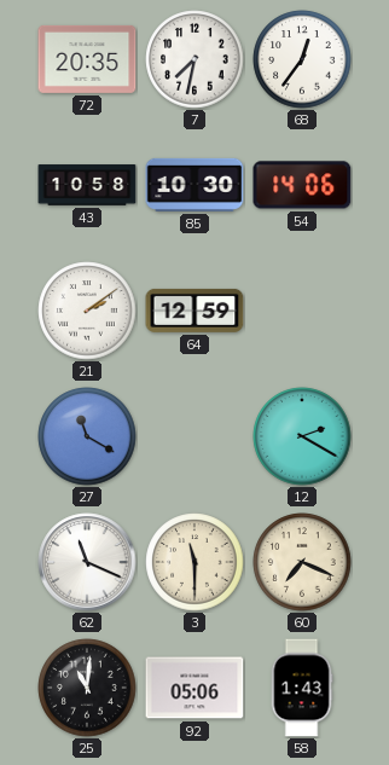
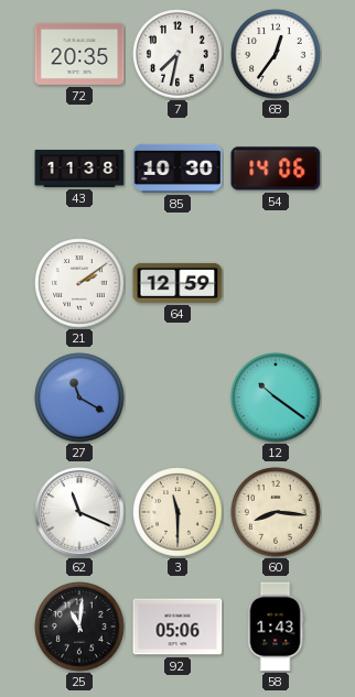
43: 10:58 -> 11:38 (79, 168)
12: 2:20 -> 10:21 (276, 397)
60: 7:19 -> 8:16 (276, 512)
